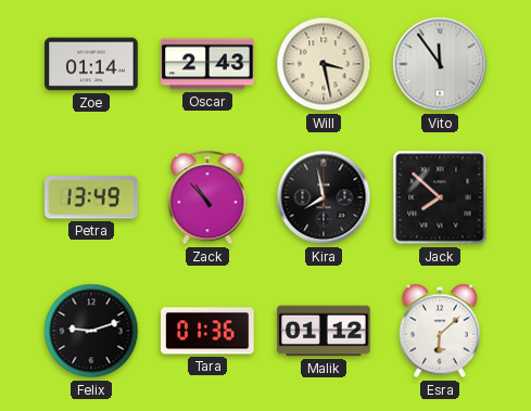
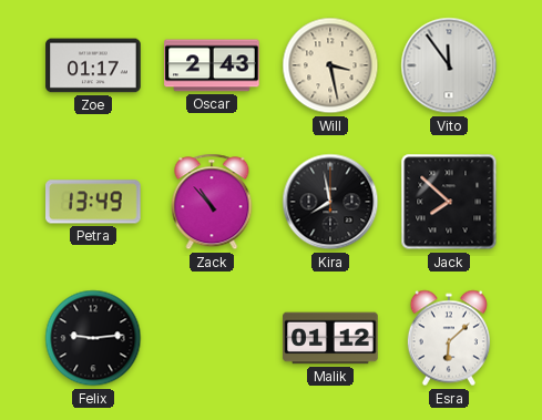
Zoe: 01:14 -> 01:17 (93, 65)
Felix: 9:12 -> 9:14 (93, 338)
Tara: 01:36 -> none (207, 331)
